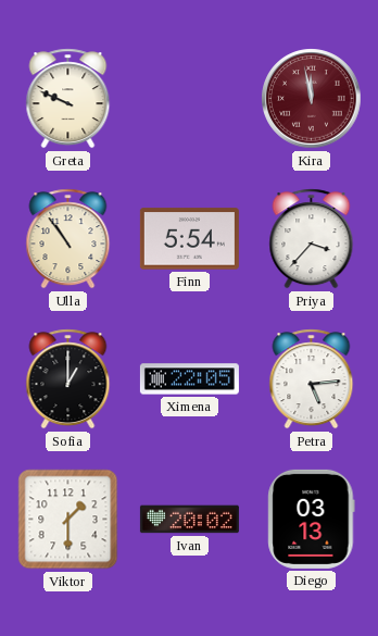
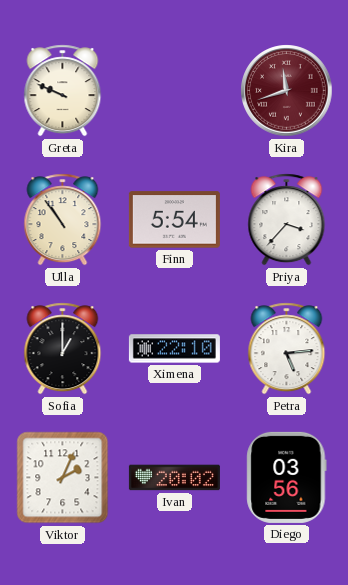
Kira: 11:58 -> 11:42 (287, 91)
Ximena: 22:05 -> 22:10 (174, 349)
Viktor: 1:30 -> 2:04 (63, 478)
Diego: 03:13 -> 03:56 (287, 477)
